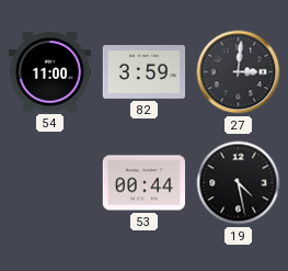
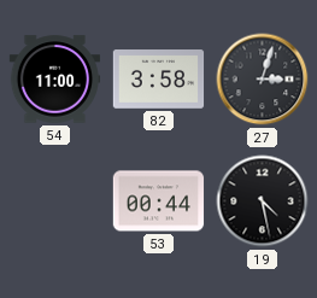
82: 3:59 -> 3:58 (159, 80)
27: 3:01 -> 3:03 (263, 80)
